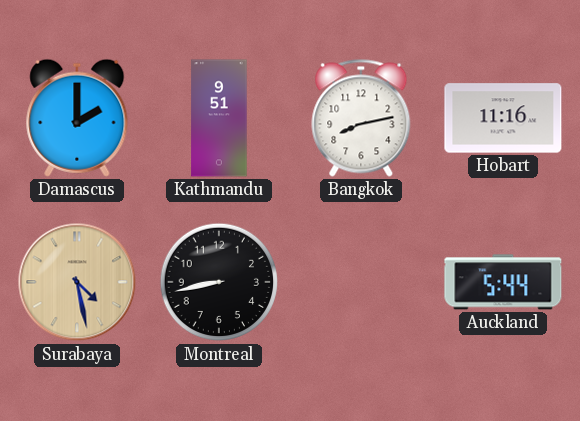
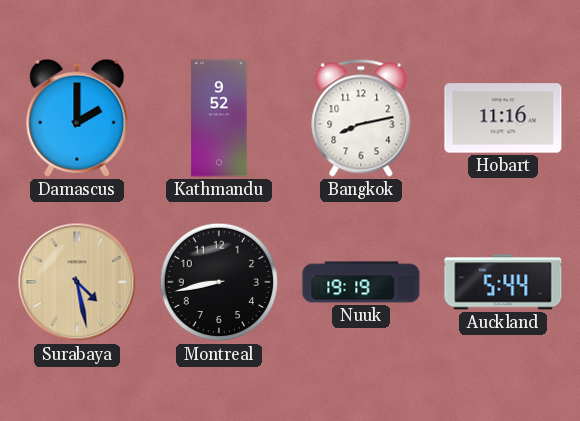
Kathmandu: 9:51 -> 9:52 (219, 118)
Nuuk: none -> 19:19 (361, 282)
